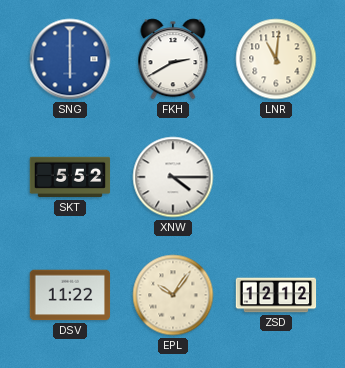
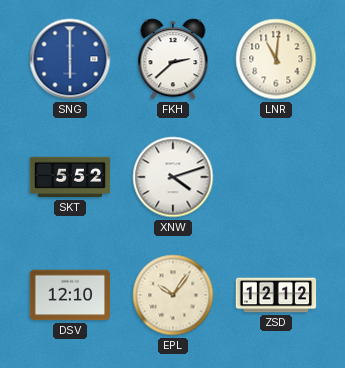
FKH: 2:40 -> 2:38 (173, 59)
XNW: 4:15 -> 4:12 (173, 177)
DSV: 11:22 -> 12:10 (70, 295)
